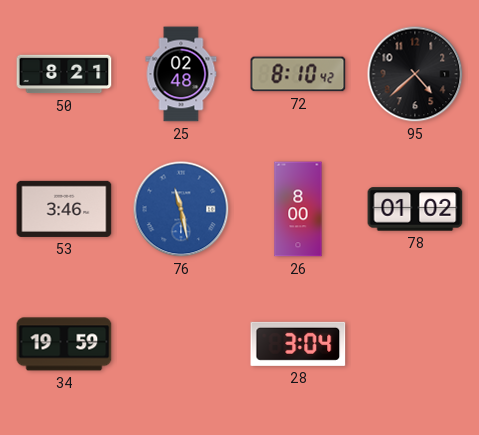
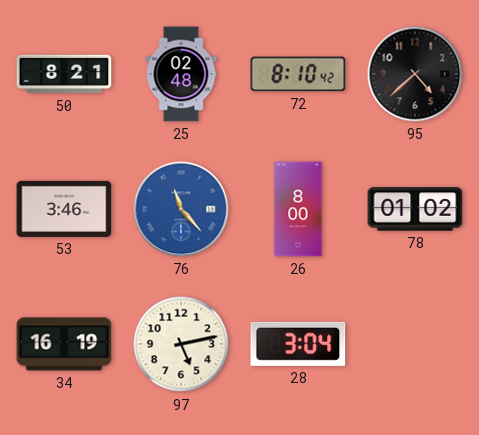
76: 11:28 -> 11:23 (181, 209)
34: 19:59 -> 16:19 (64, 344)
97: none -> 5:13 (181, 344)
